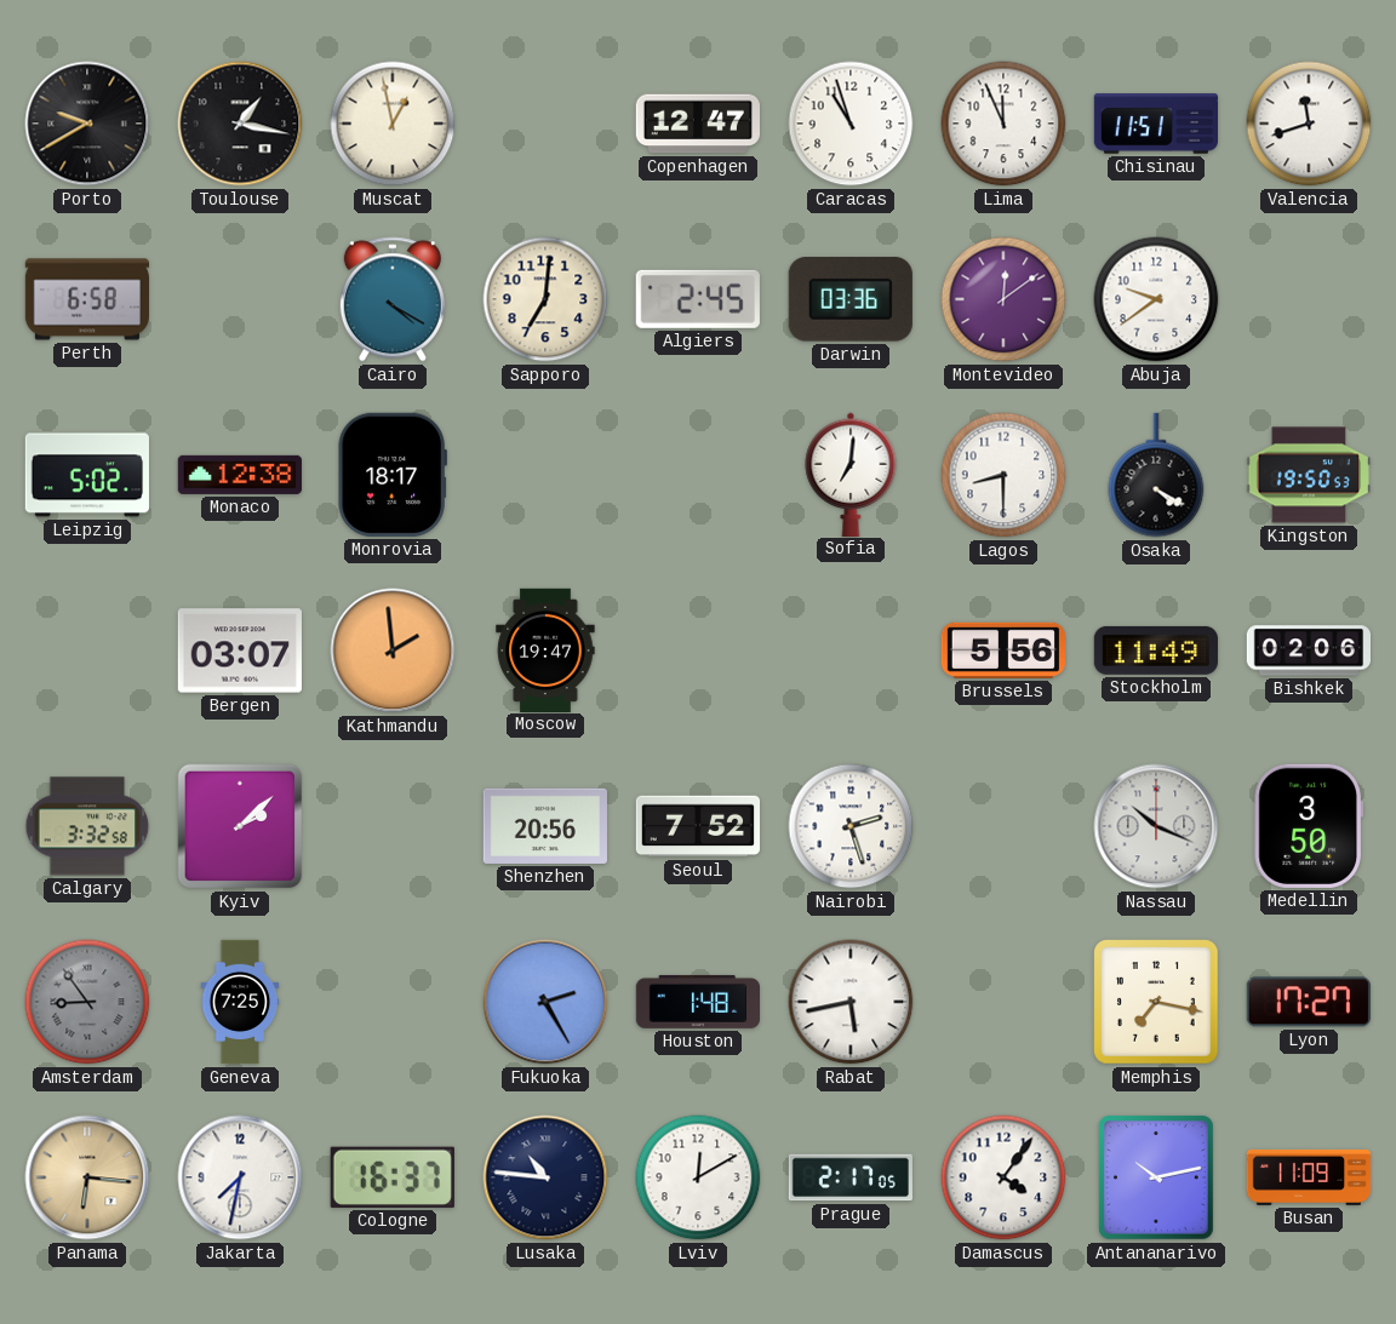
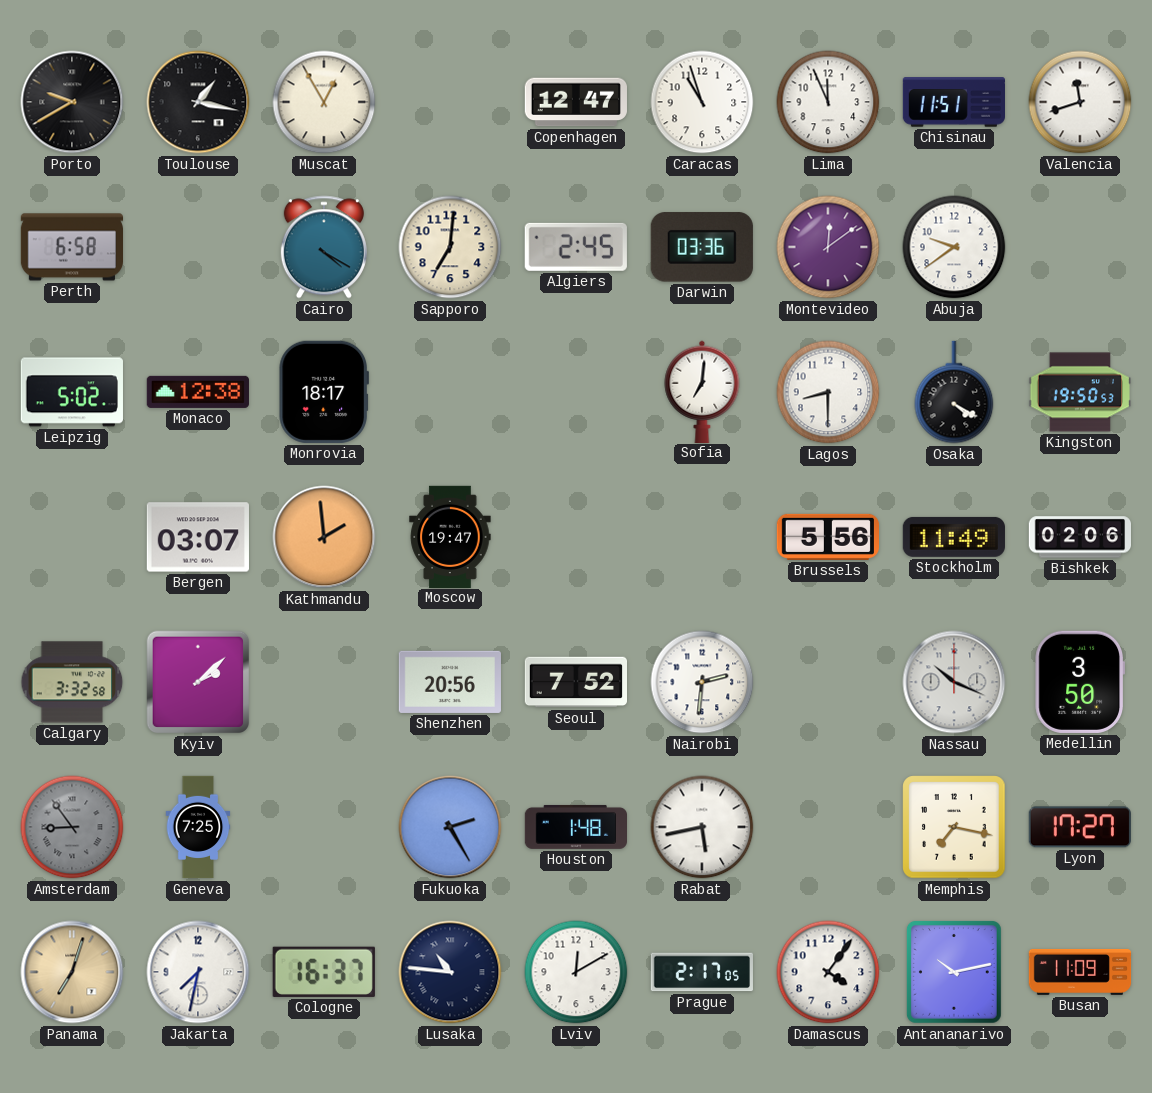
Muscat: 12:58 -> 12:55 (324, 102)
Nairobi: 2:27 -> 2:31 (702, 682)
Panama: 6:16 -> 7:03 (72, 972)
